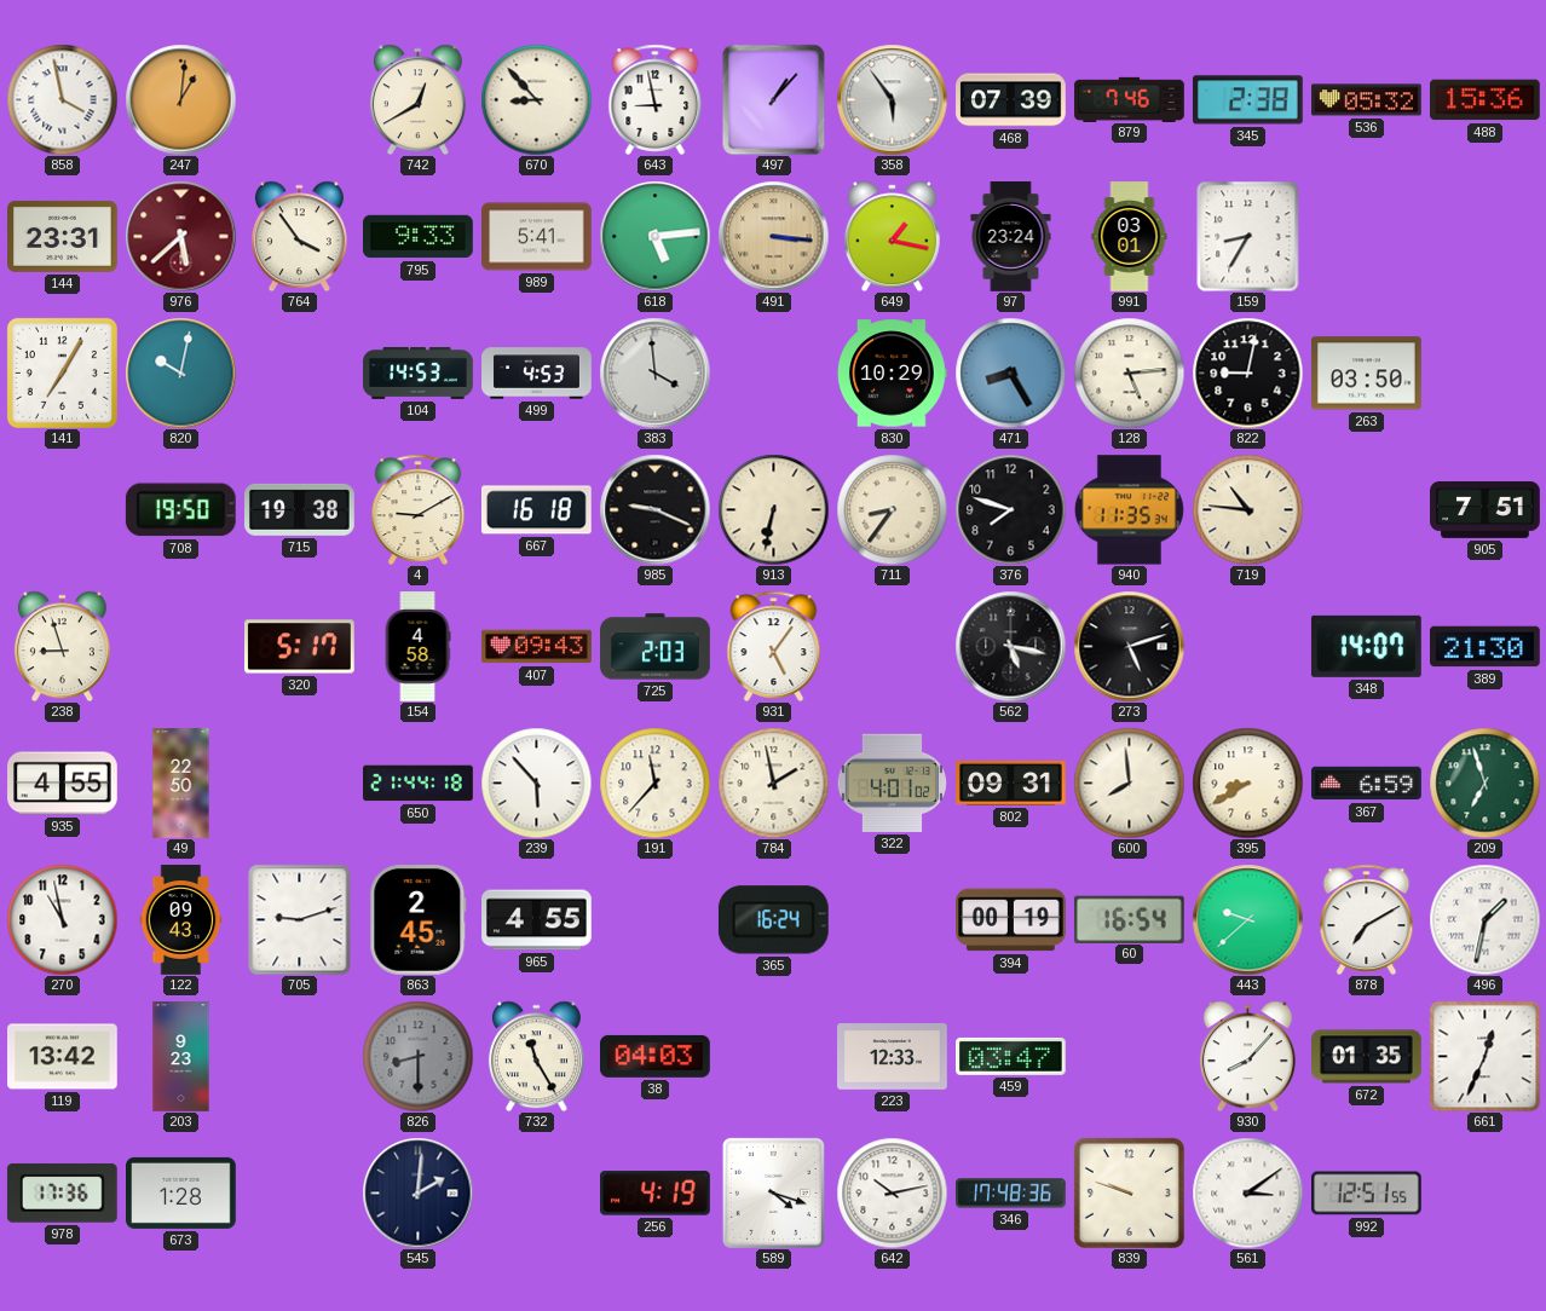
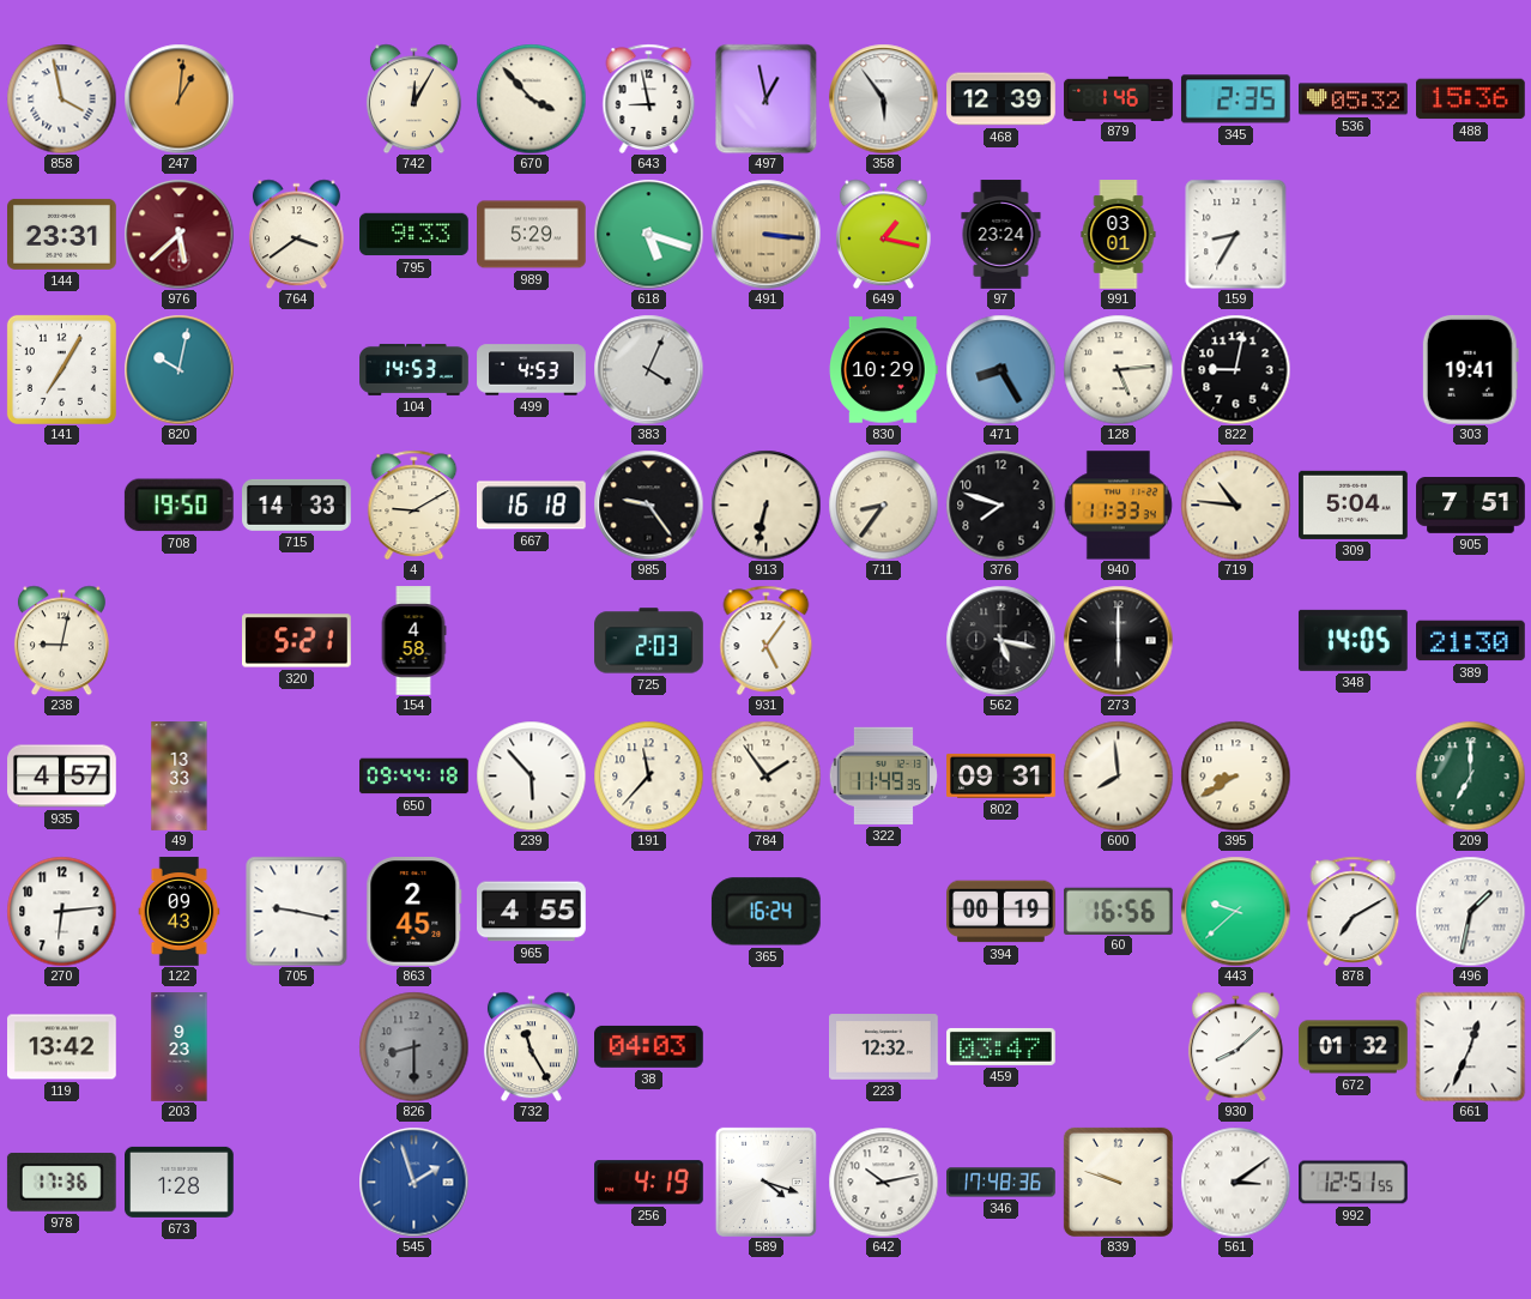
742: 12:40 -> 12:05 (413, 98)
670: 8:53 -> 3:53 (531, 98)
497: 1:07 -> 12:58 (767, 98)
468: 07:39 -> 12:39 (1001, 99)
879: 7:46 -> 1:46 (1119, 98)
345: 2:38 -> 2:35 (1235, 99)
764: 3:54 -> 3:39 (296, 234)
989: 5:41 -> 5:29 (532, 235)
618: 5:14 -> 5:18 (648, 234)
383: 3:59 -> 4:04 (648, 369)
263: 03:50 -> none (1367, 374)
303: none -> 19:41 (1470, 370)
715: 19:38 -> 14:33 (297, 505)
985: 9:19 -> 9:24 (648, 505)
940: 11:35 -> 11:33 (1118, 506)
309: none -> 5:04 (1354, 505)
238: 8:57 -> 9:02 (61, 640)
320: 5:17 -> 5:21 (297, 641)
407: 09:43 -> none (537, 647)
273: 5:12 -> 6:00 (1118, 640)
348: 14:07 -> 14:05 (1353, 640)
935: 4:55 -> 4:57 (62, 777)
49: 22:50 -> 13:33 (180, 777)
650: 21:44 -> 09:44 (414, 777)
784: 1:58 -> 1:54 (765, 775)
322: 4:01 -> 11:49 (883, 775)
367: 6:59 -> none (1367, 784)
209: 6:57 -> 7:00 (1470, 775)
270: 10:58 -> 6:14 (61, 911)
705: 9:12 -> 9:17 (297, 911)
60: 16:54 -> 16:56 (1118, 911)
223: 12:33 -> 12:32 (884, 1047)
930: 8:07 -> 8:08 (1235, 1046)
672: 01:35 -> 01:32 (1354, 1047)
545: 2:01 -> 1:57 (413, 1182)
545 dial: navy -> blue (413, 1182)
